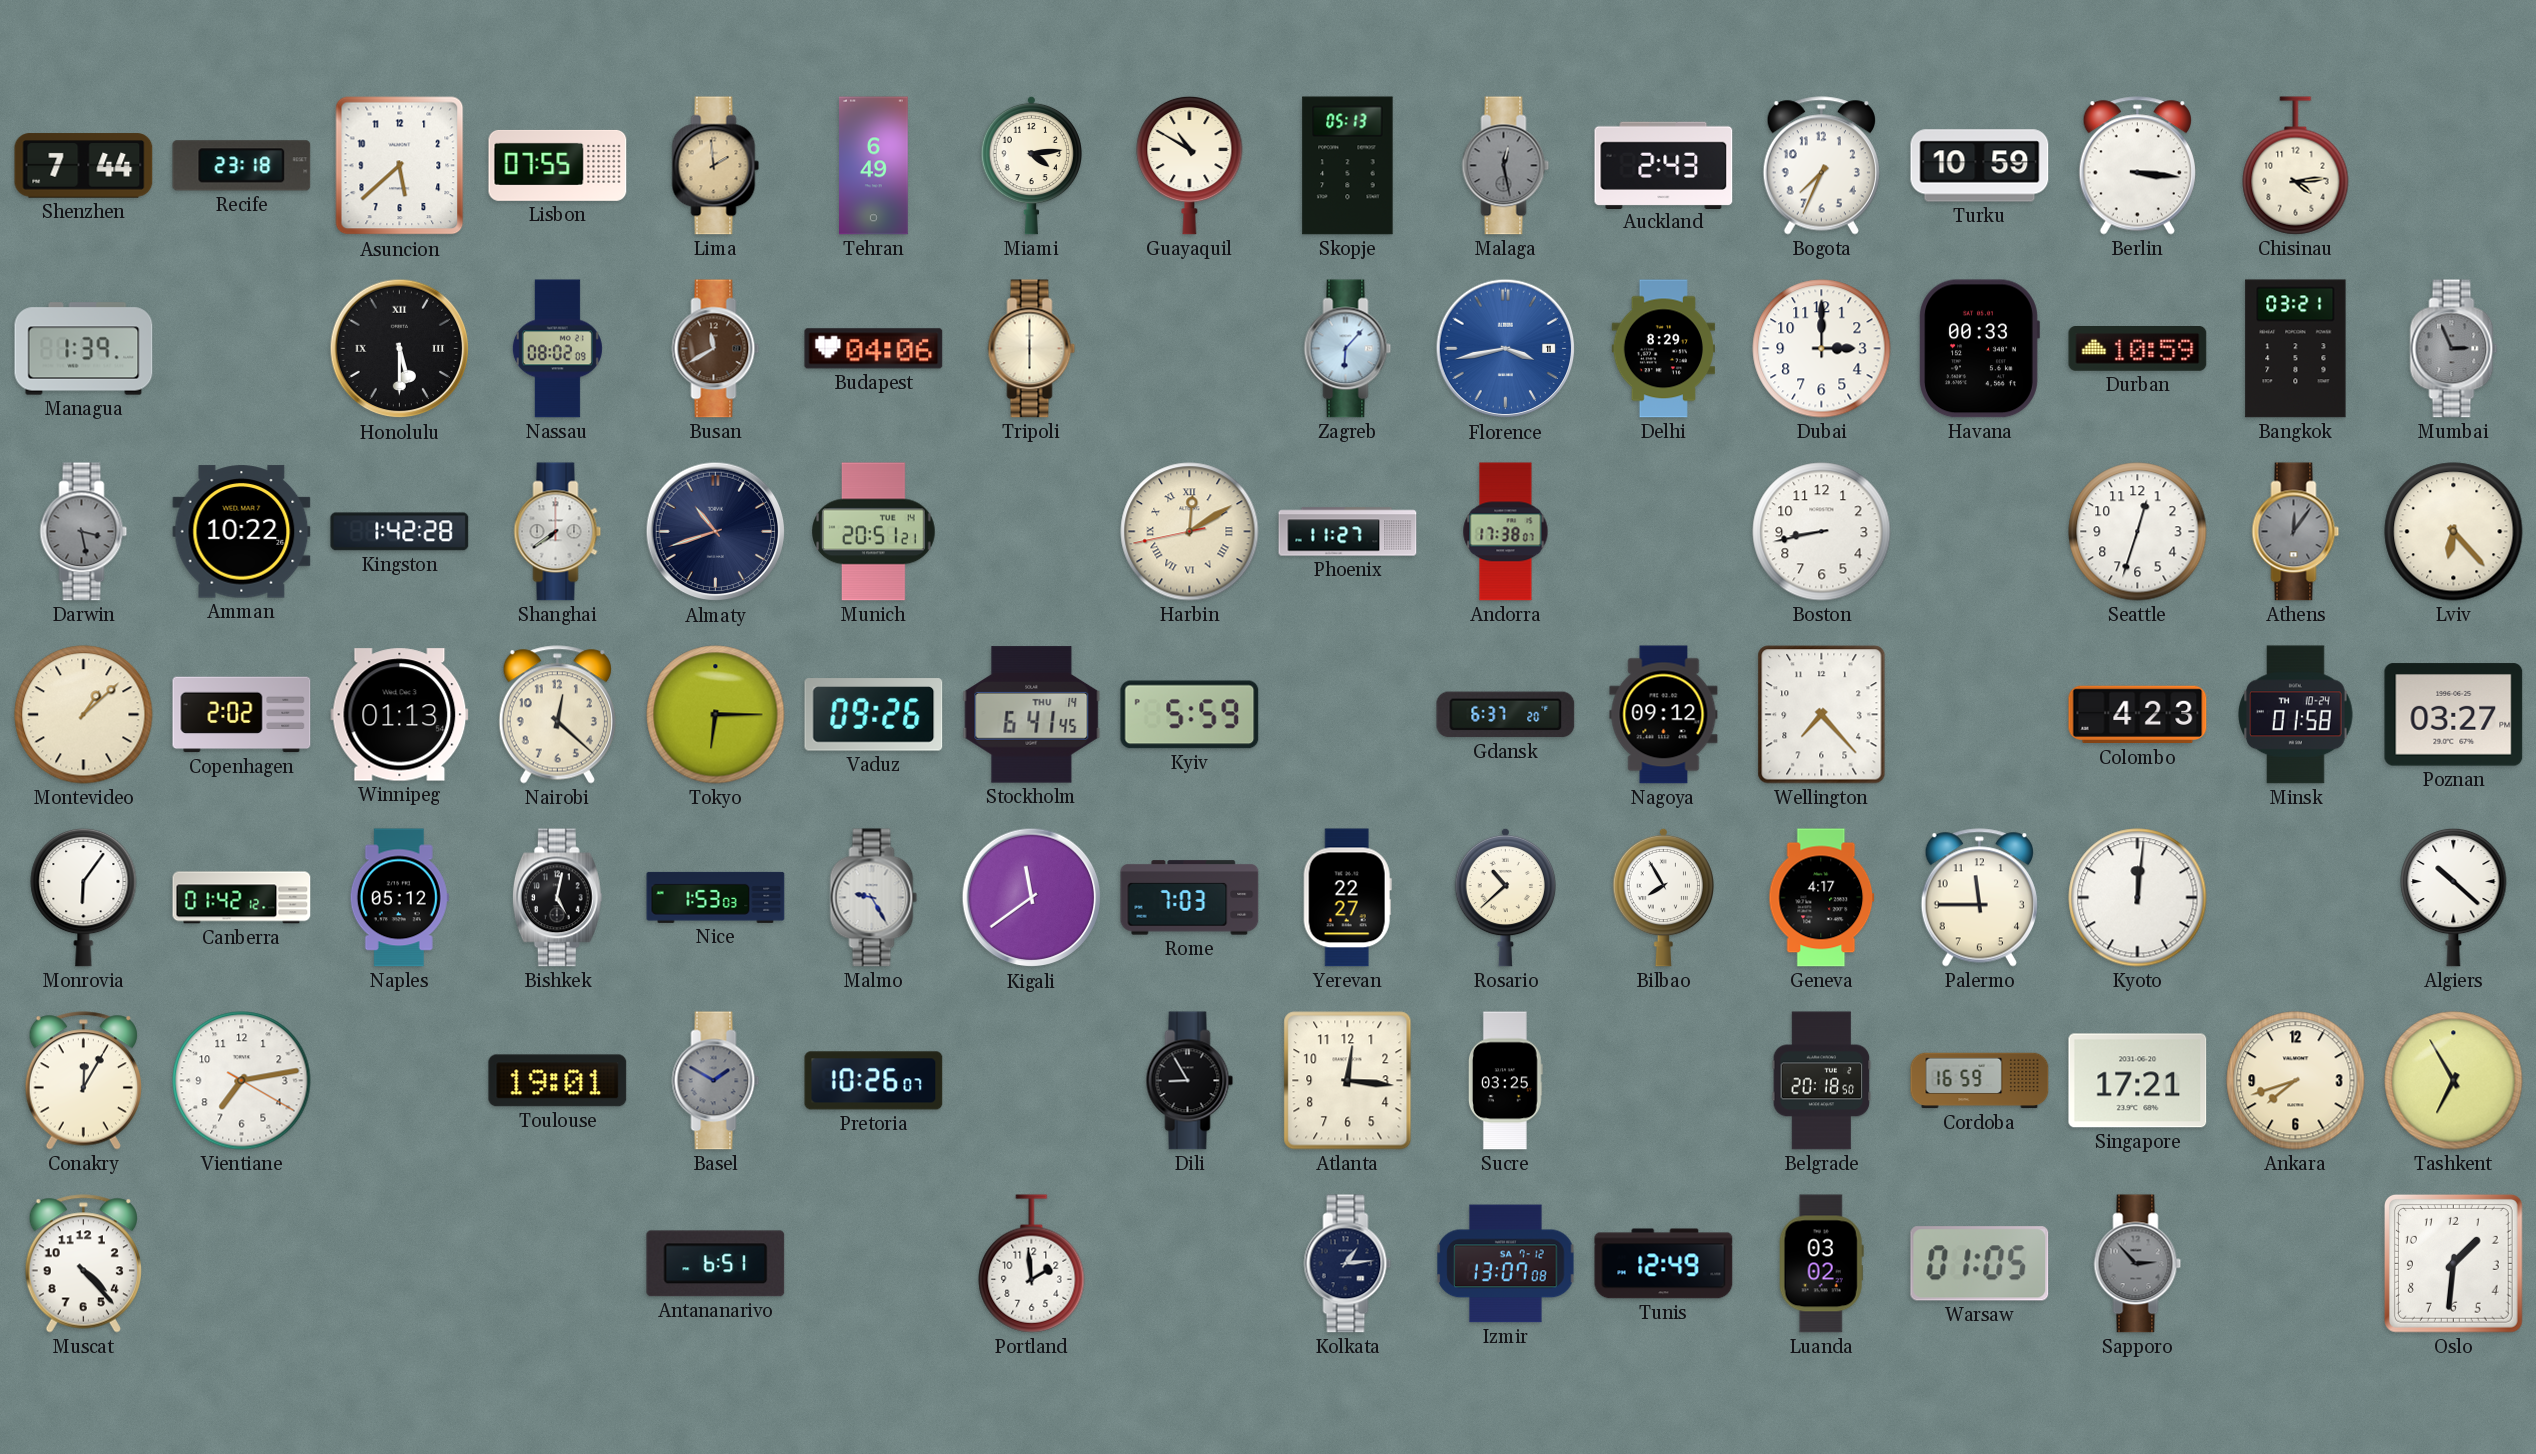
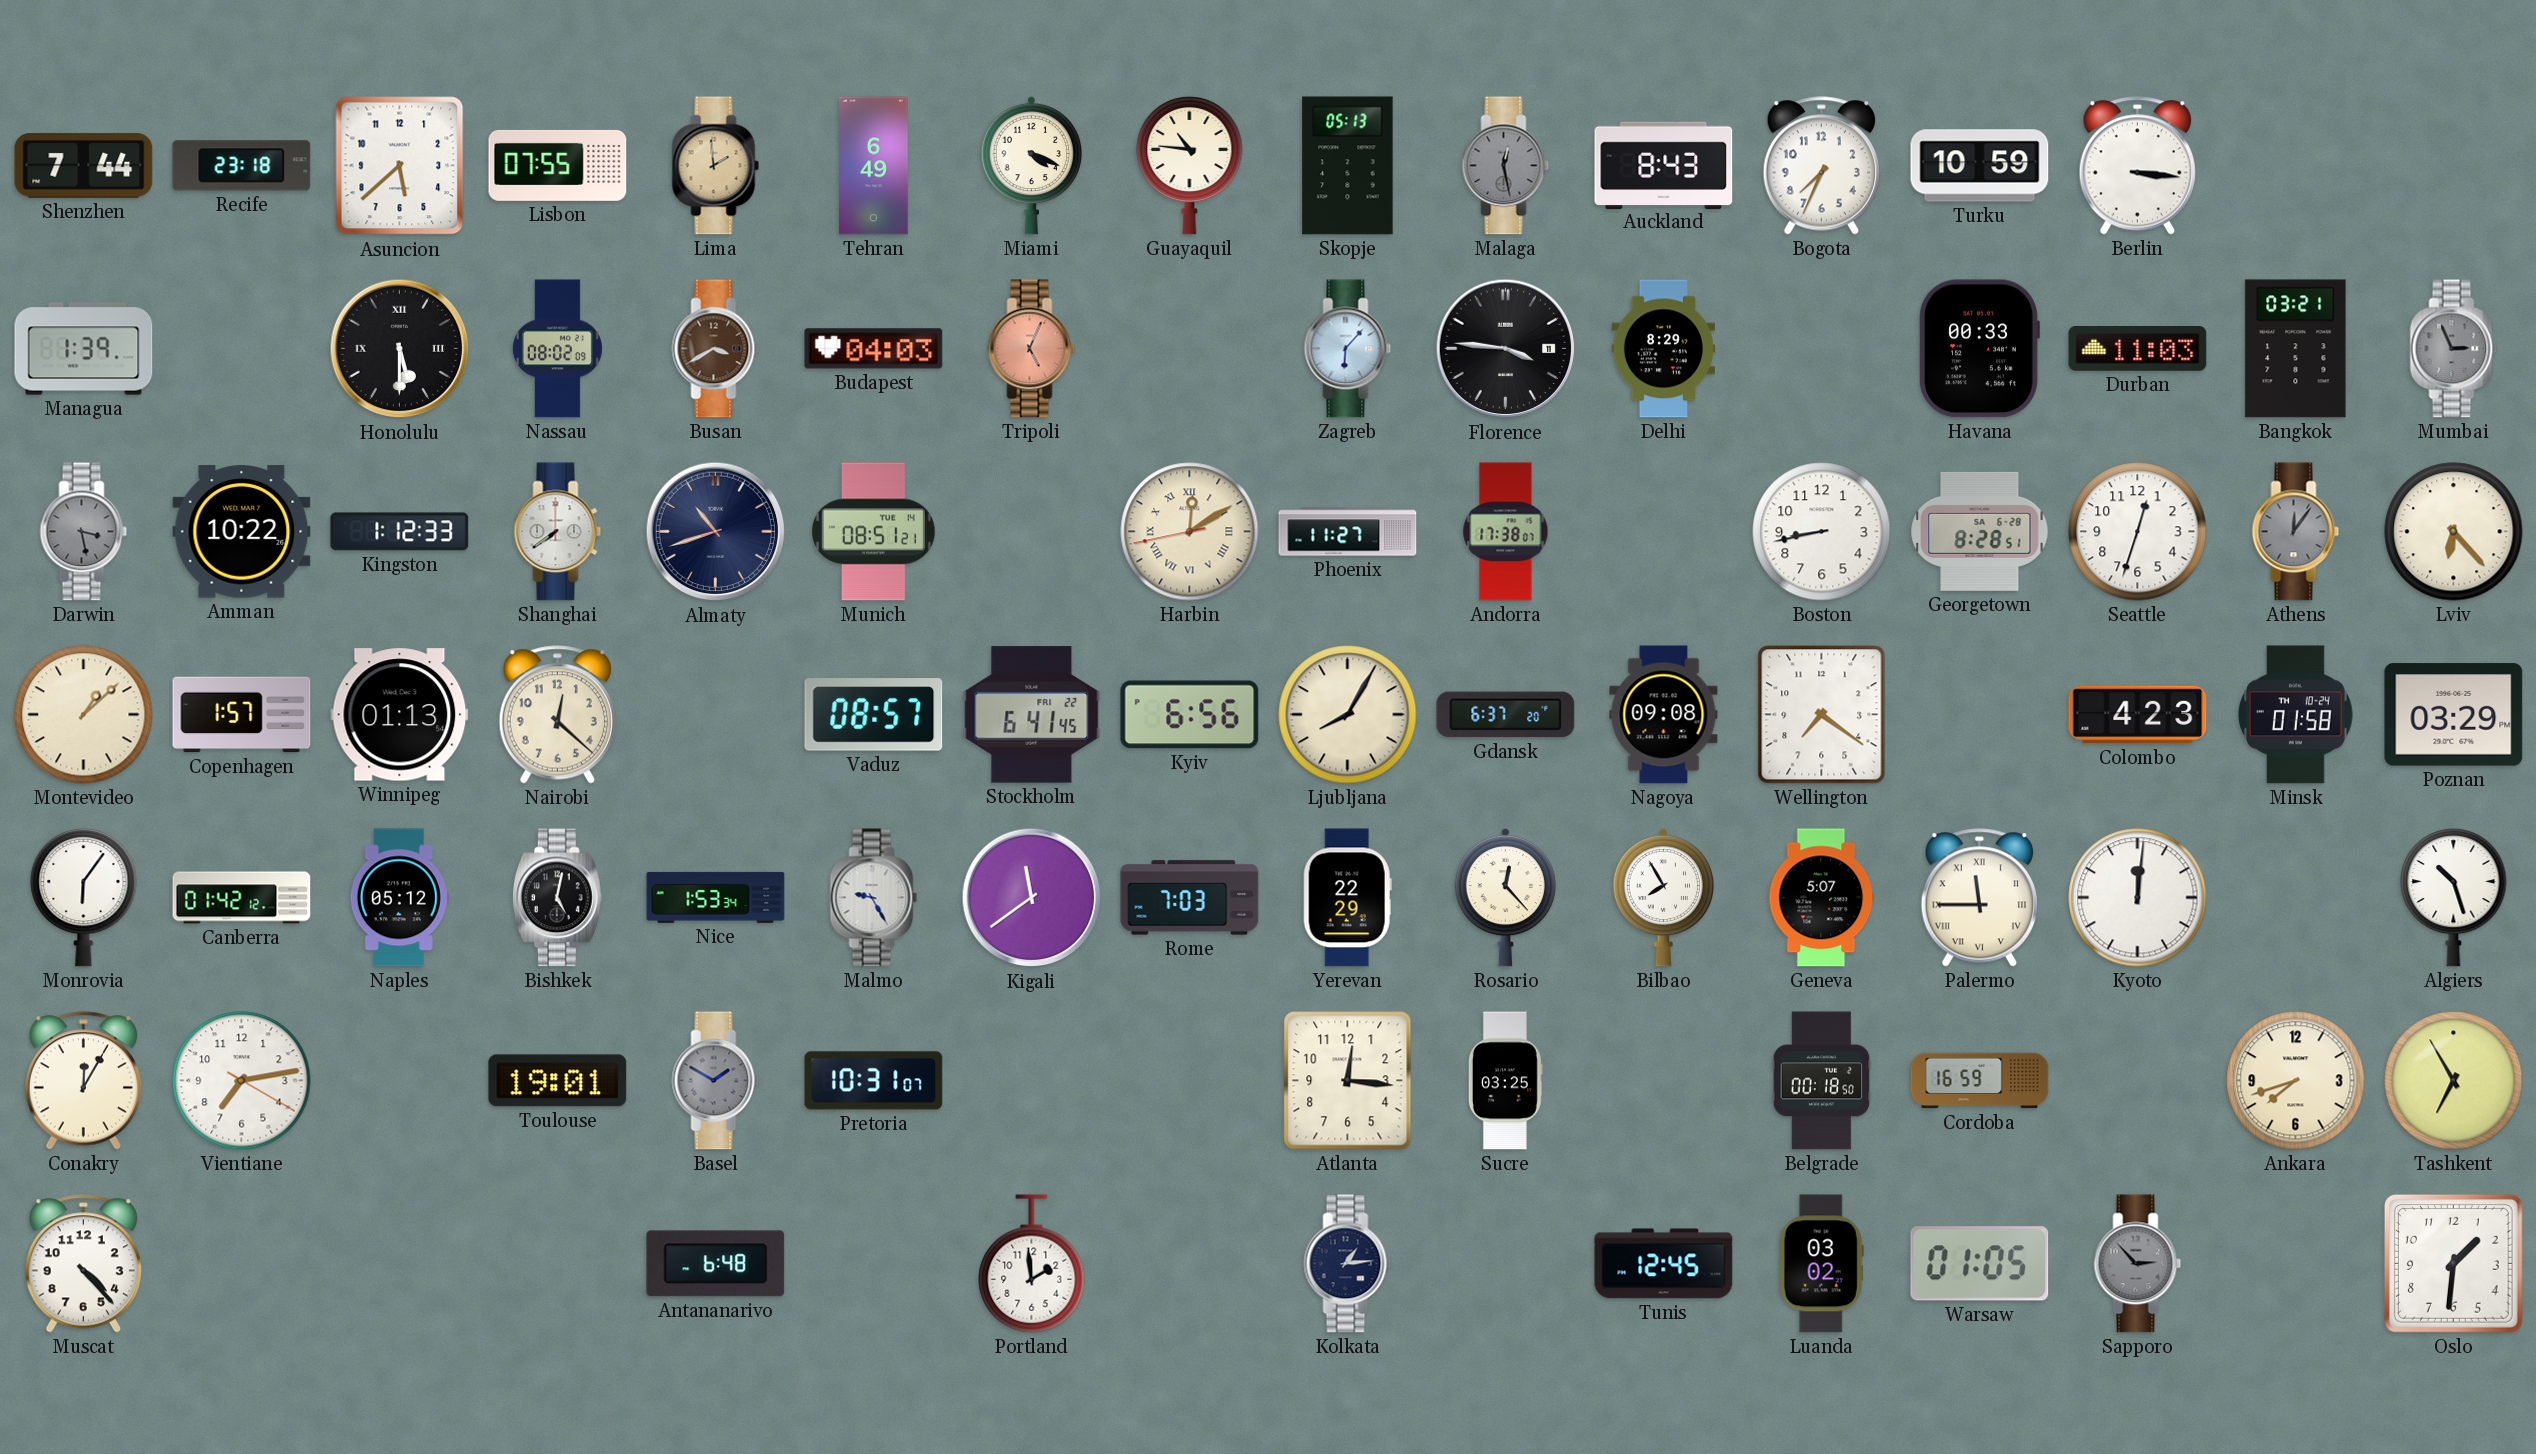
Miami: 4:14 -> 4:19 (1031, 165)
Guayaquil: 10:50 -> 10:46 (1190, 165)
Auckland: 2:43 -> 8:43 (1664, 165)
Chisinau: 4:14 -> none (2296, 166)
Busan: 11:40 -> 3:40 (716, 349)
Budapest: 04:06 -> 04:03 (874, 349)
Tripoli: 6:00 -> 5:04 (1032, 349)
Tripoli dial: cream -> salmon (1032, 349)
Florence: 3:43 -> 3:46 (1506, 349)
Florence dial: blue -> black (1506, 349)
Dubai: 3:00 -> none (1822, 349)
Durban: 10:59 -> 11:03 (2138, 349)
Kingston: 1:42 -> 1:12 (400, 532)
Munich: 20:51 -> 08:51 (874, 532)
Georgetown: none -> 8:28 (1980, 531)
Copenhagen: 2:02 -> 1:57 (242, 715)
Tokyo: 6:15 -> none (716, 715)
Vaduz: 09:26 -> 08:57 (874, 715)
Stockholm date: THU 14 -> FRI 22 (1032, 715)
Kyiv: 5:59 -> 6:56 (1190, 715)
Ljubljana: none -> 8:05 (1348, 715)
Nagoya: 09:12 -> 09:08 (1664, 715)
Wellington: 7:23 -> 7:21 (1822, 715)
Poznan: 03:27 -> 03:29 (2454, 715)
Nice: 1:53:03 -> 1:53:34 (716, 897)
Yerevan: 22:27 -> 22:29 (1347, 898)
Rosario: 10:38 -> 12:23 (1505, 897)
Geneva: 4:17 -> 5:07 (1822, 898)
Palermo numerals: Arabic -> Roman (1979, 898)
Algiers: 10:22 -> 10:27 (2454, 897)
Pretoria: 10:26 -> 10:31 (874, 1081)
Dili: 8:55 -> none (1190, 1081)
Belgrade: 20:18 -> 00:18 (1822, 1081)
Singapore: 17:21 -> none (2138, 1081)
Antananarivo: 6:51 -> 6:48 (716, 1264)
Izmir: 13:07 -> none (1506, 1264)
Tunis: 12:49 -> 12:45 (1664, 1264)
